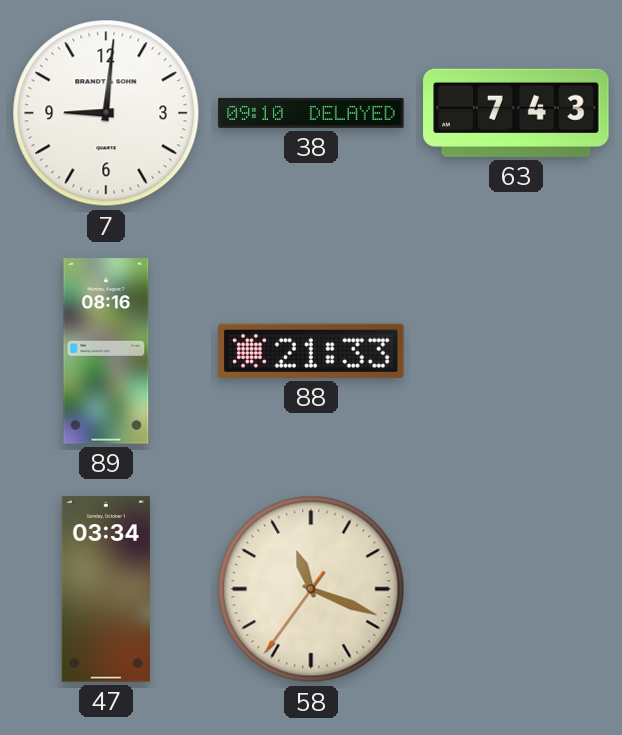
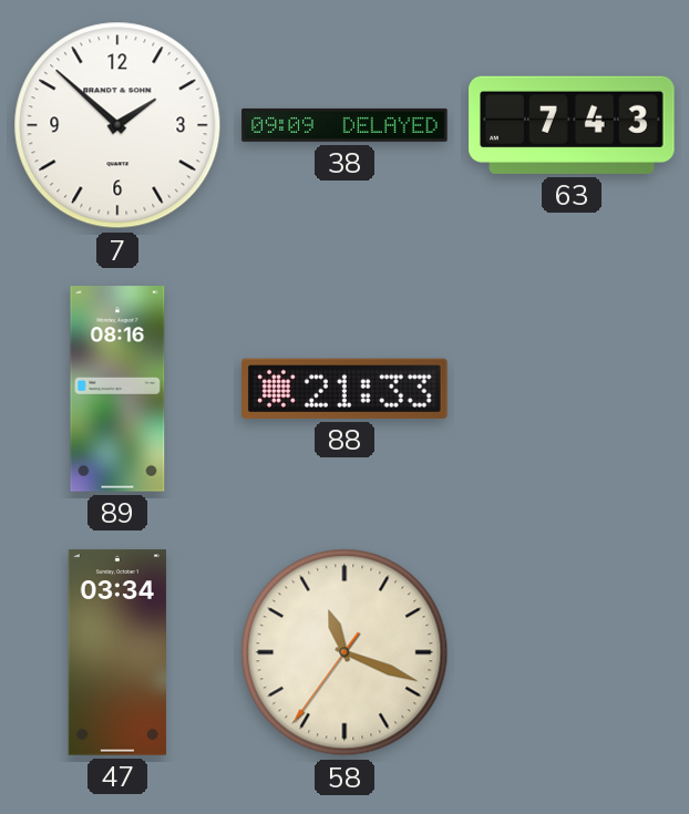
7: 9:01 -> 1:52 (117, 125)
38: 09:10 -> 09:09 (344, 125)
